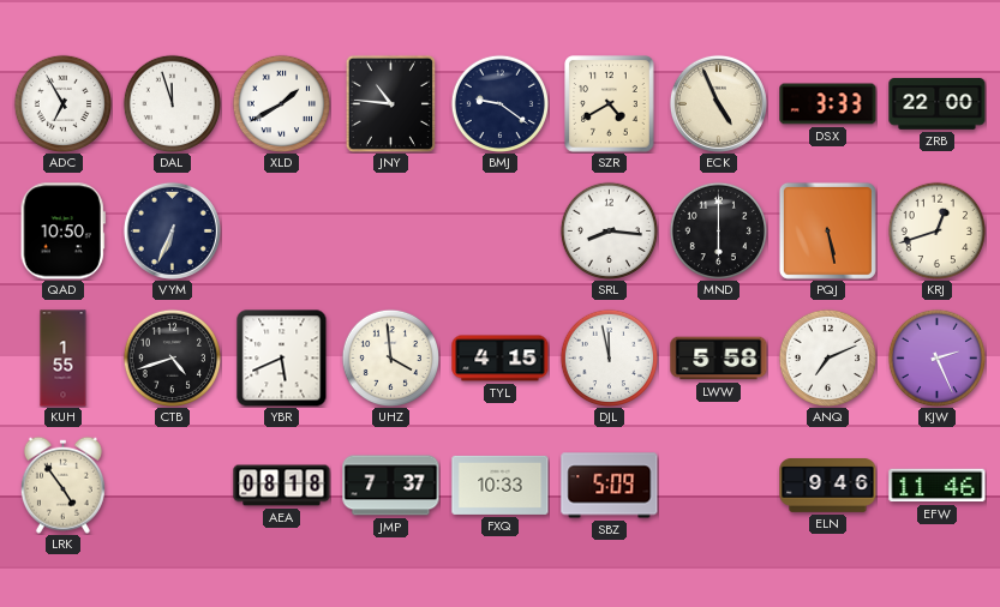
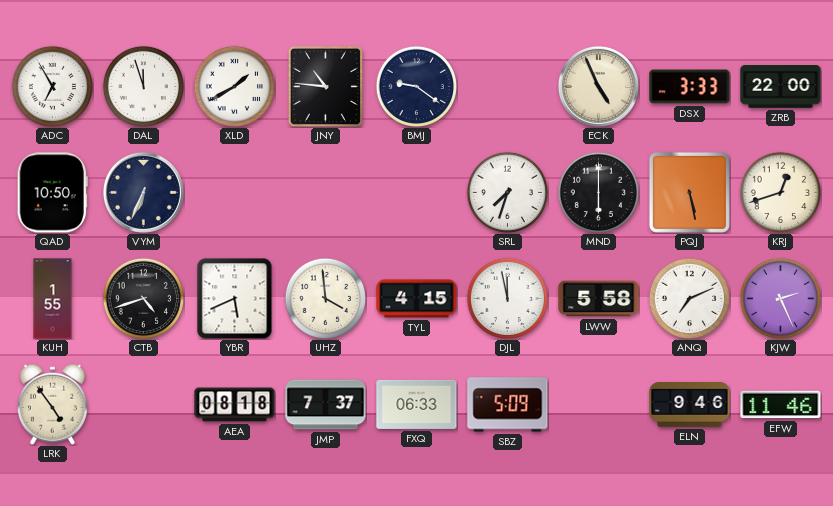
SZR: 4:40 -> none (610, 104)
SRL: 8:16 -> 7:33 (507, 192)
FXQ: 10:33 -> 06:33 (417, 404)
